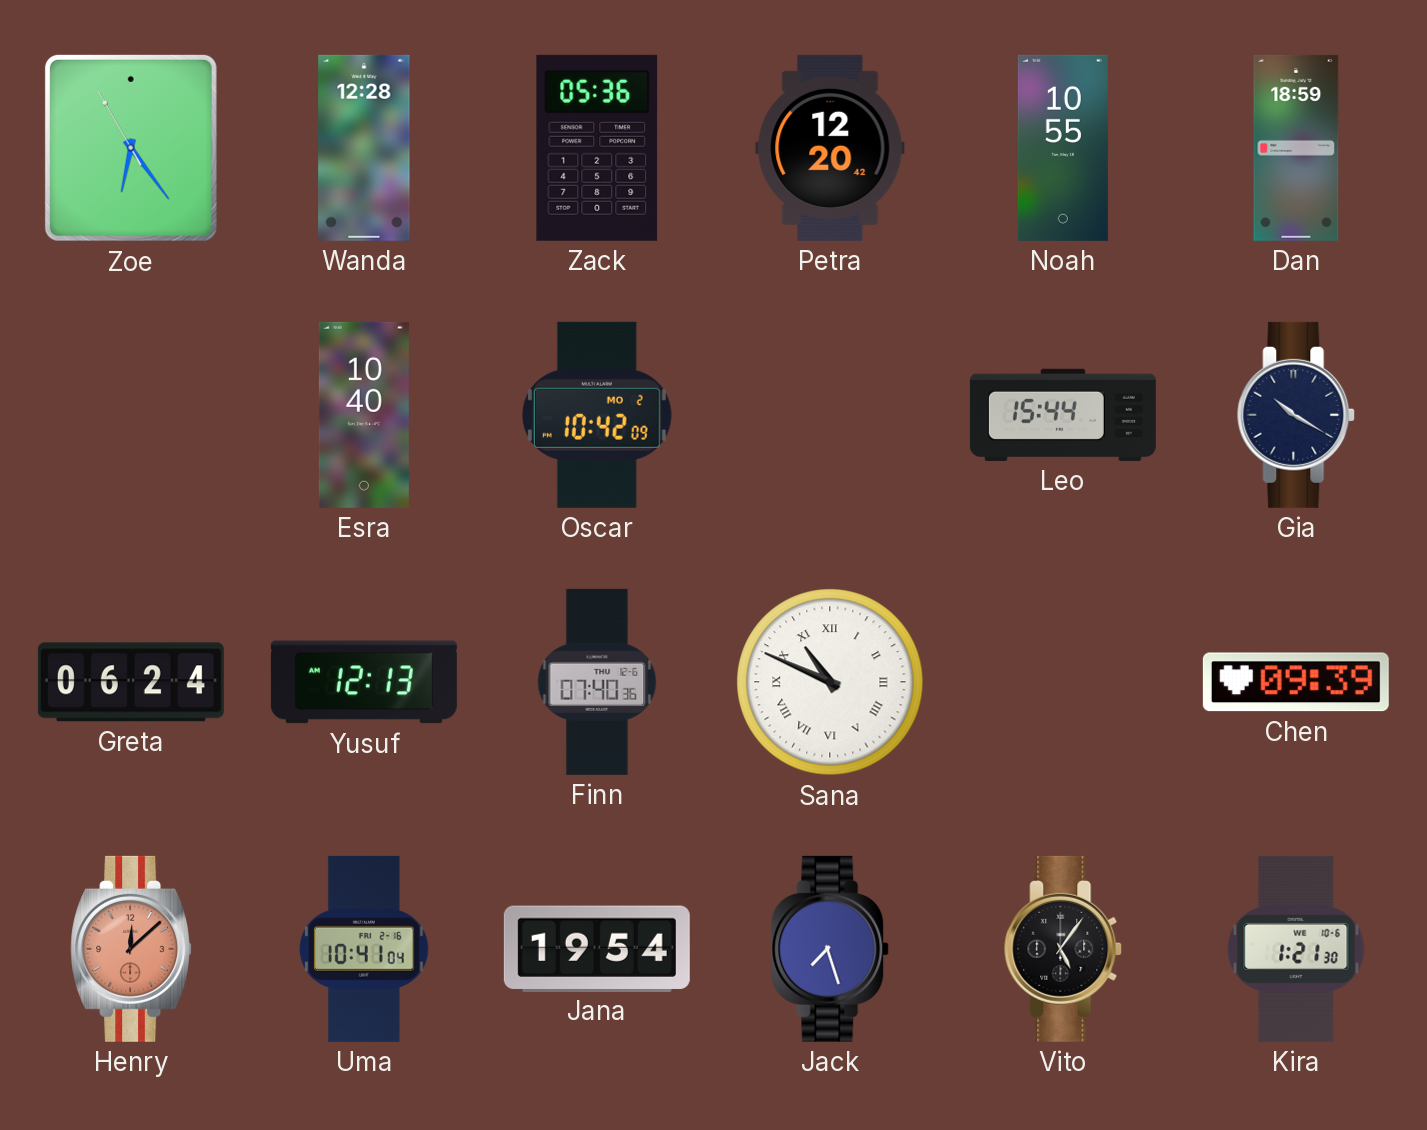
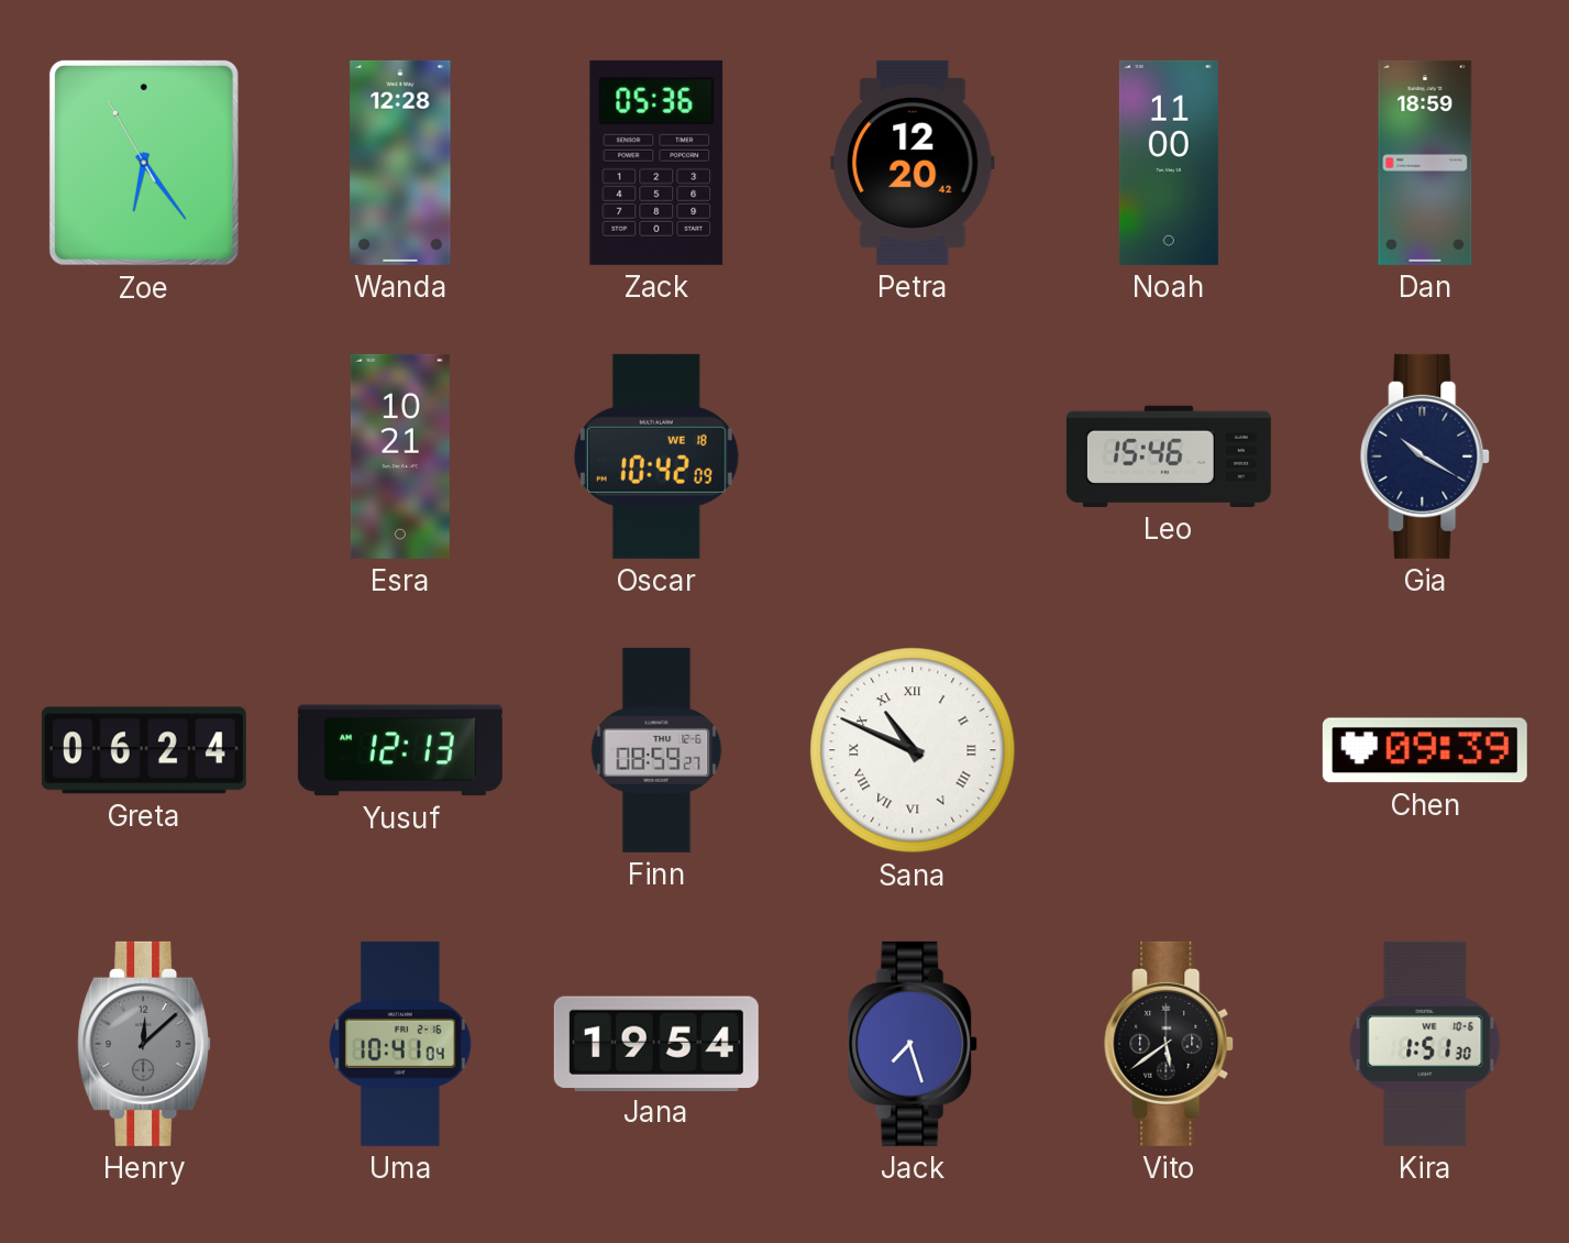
Noah: 10:55 -> 11:00 (1169, 163)
Esra: 10:40 -> 10:21 (400, 457)
Oscar date: MO 2 -> WE 18 (656, 457)
Leo: 15:44 -> 15:46 (1169, 457)
Finn: 07:40 -> 08:59 (656, 750)
Henry dial: salmon -> grey (145, 1044)
Vito: 5:06 -> 5:39 (1170, 1044)
Kira: 1:21 -> 1:51 (1425, 1044)
